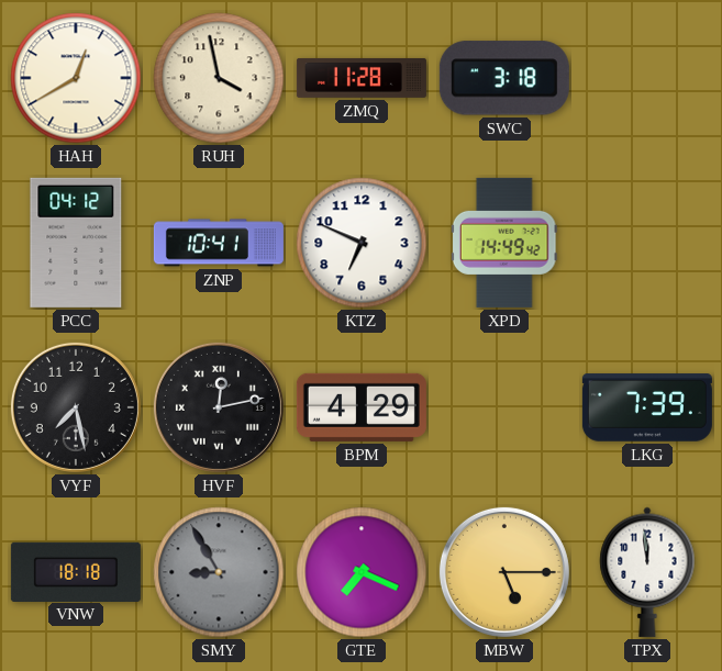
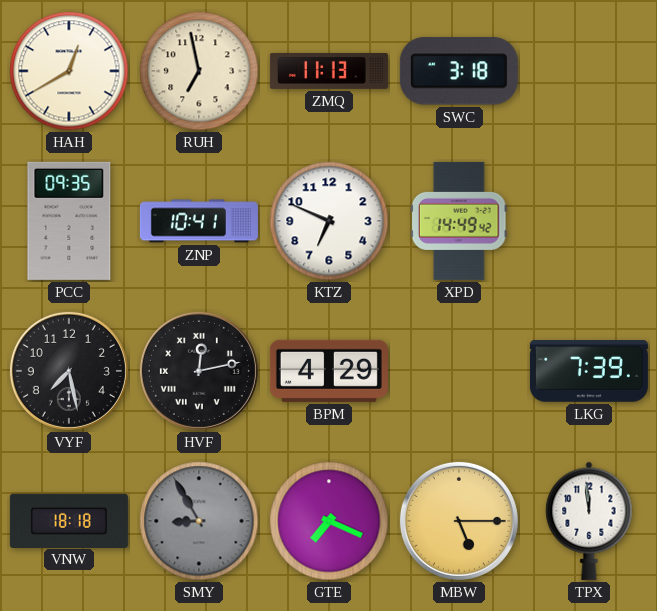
RUH: 3:58 -> 6:58 (199, 71)
ZMQ: 11:28 -> 11:13 (329, 71)
PCC: 04:12 -> 09:35 (69, 221)
